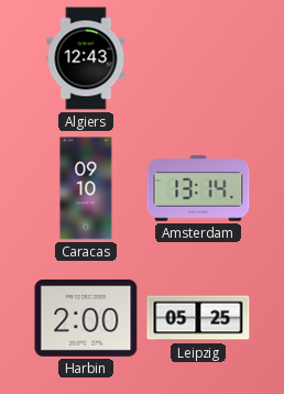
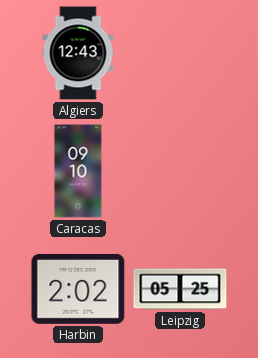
Amsterdam: 13:14 -> none (198, 188)
Harbin: 2:00 -> 2:02 (78, 289)
